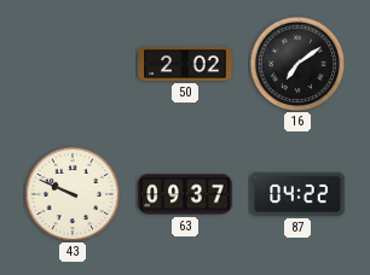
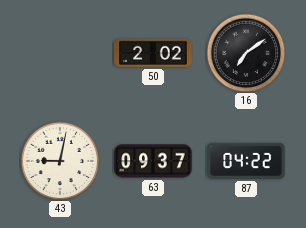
43: 9:49 -> 9:02 (60, 161)
